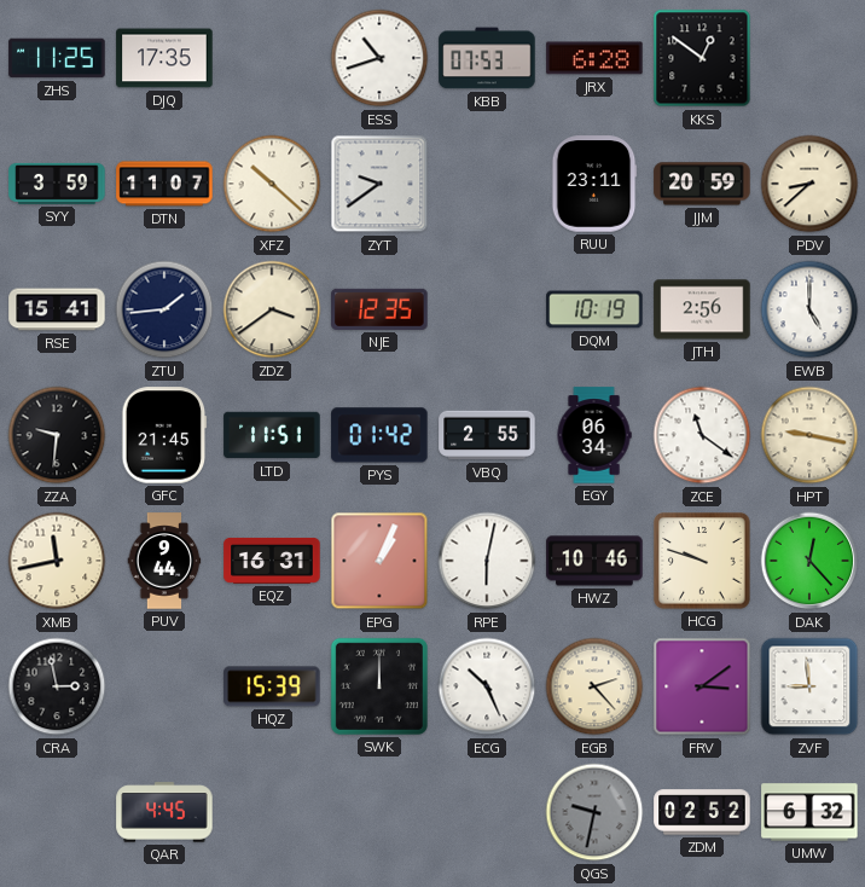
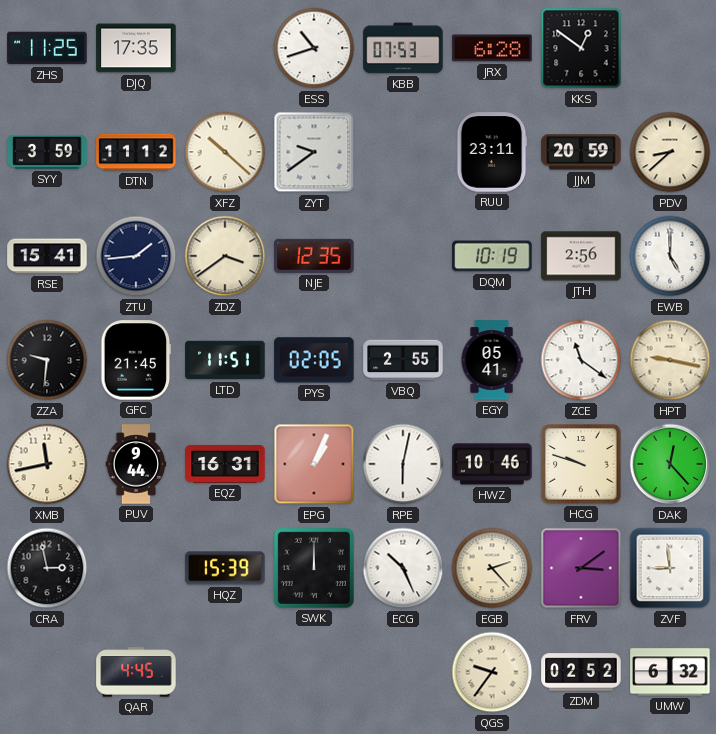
DTN: 11:07 -> 11:12 (136, 152)
PYS: 01:42 -> 02:05 (314, 360)
EGY: 06:34 -> 05:41 (492, 360)
QGS: 9:32 -> 9:36 (492, 672)
QGS dial: grey -> cream (492, 672)
